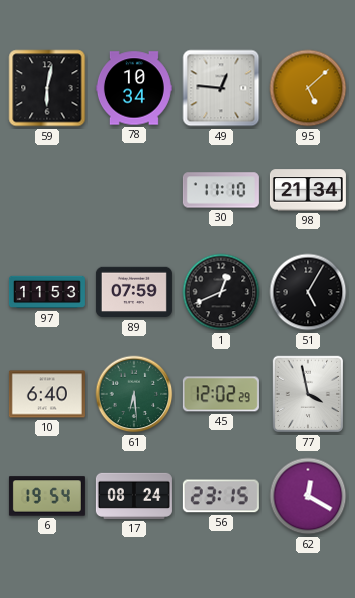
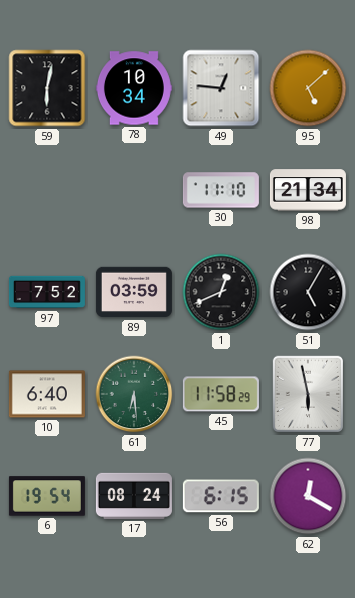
97: 11:53 -> 7:52 (47, 292)
89: 07:59 -> 03:59 (134, 292)
45: 12:02 -> 11:58 (221, 394)
77: 3:58 -> 5:58 (308, 394)
56: 23:15 -> 6:15 (221, 496)
